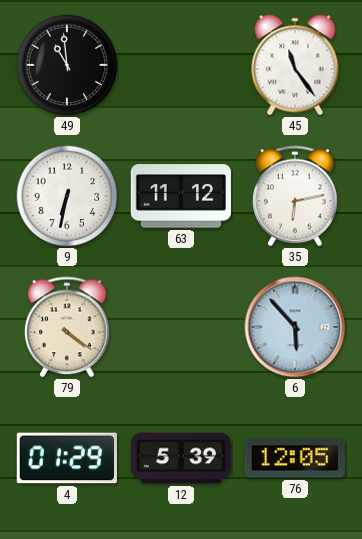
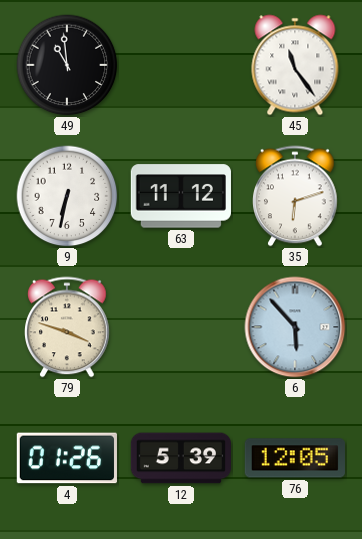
35: 6:13 -> 6:12 (296, 196)
79: 4:21 -> 3:48 (68, 327)
4: 01:29 -> 01:26 (67, 458)
